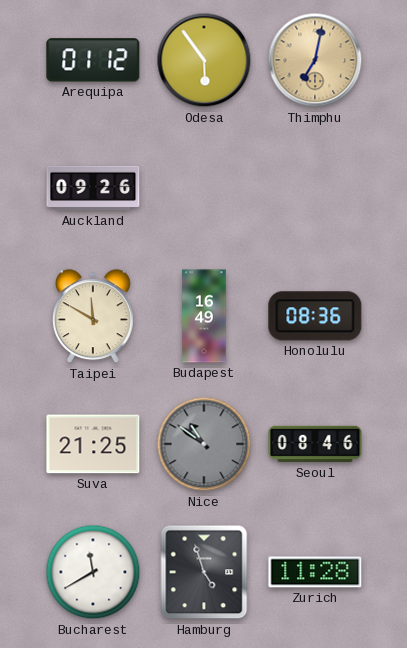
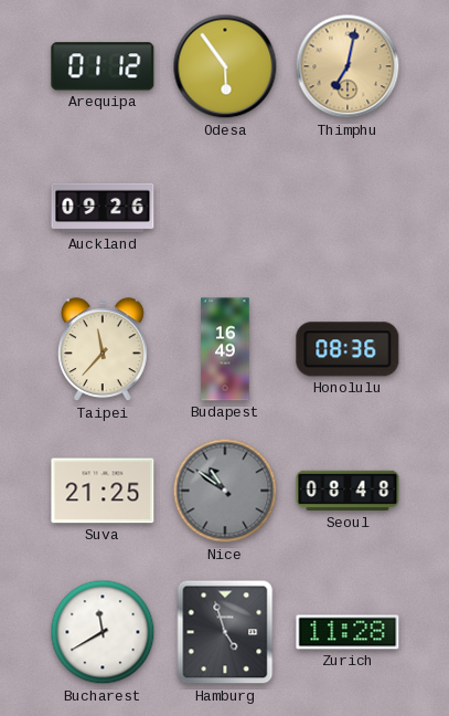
Taipei: 11:50 -> 11:37 (103, 350)
Seoul: 08:46 -> 08:48 (348, 491)
